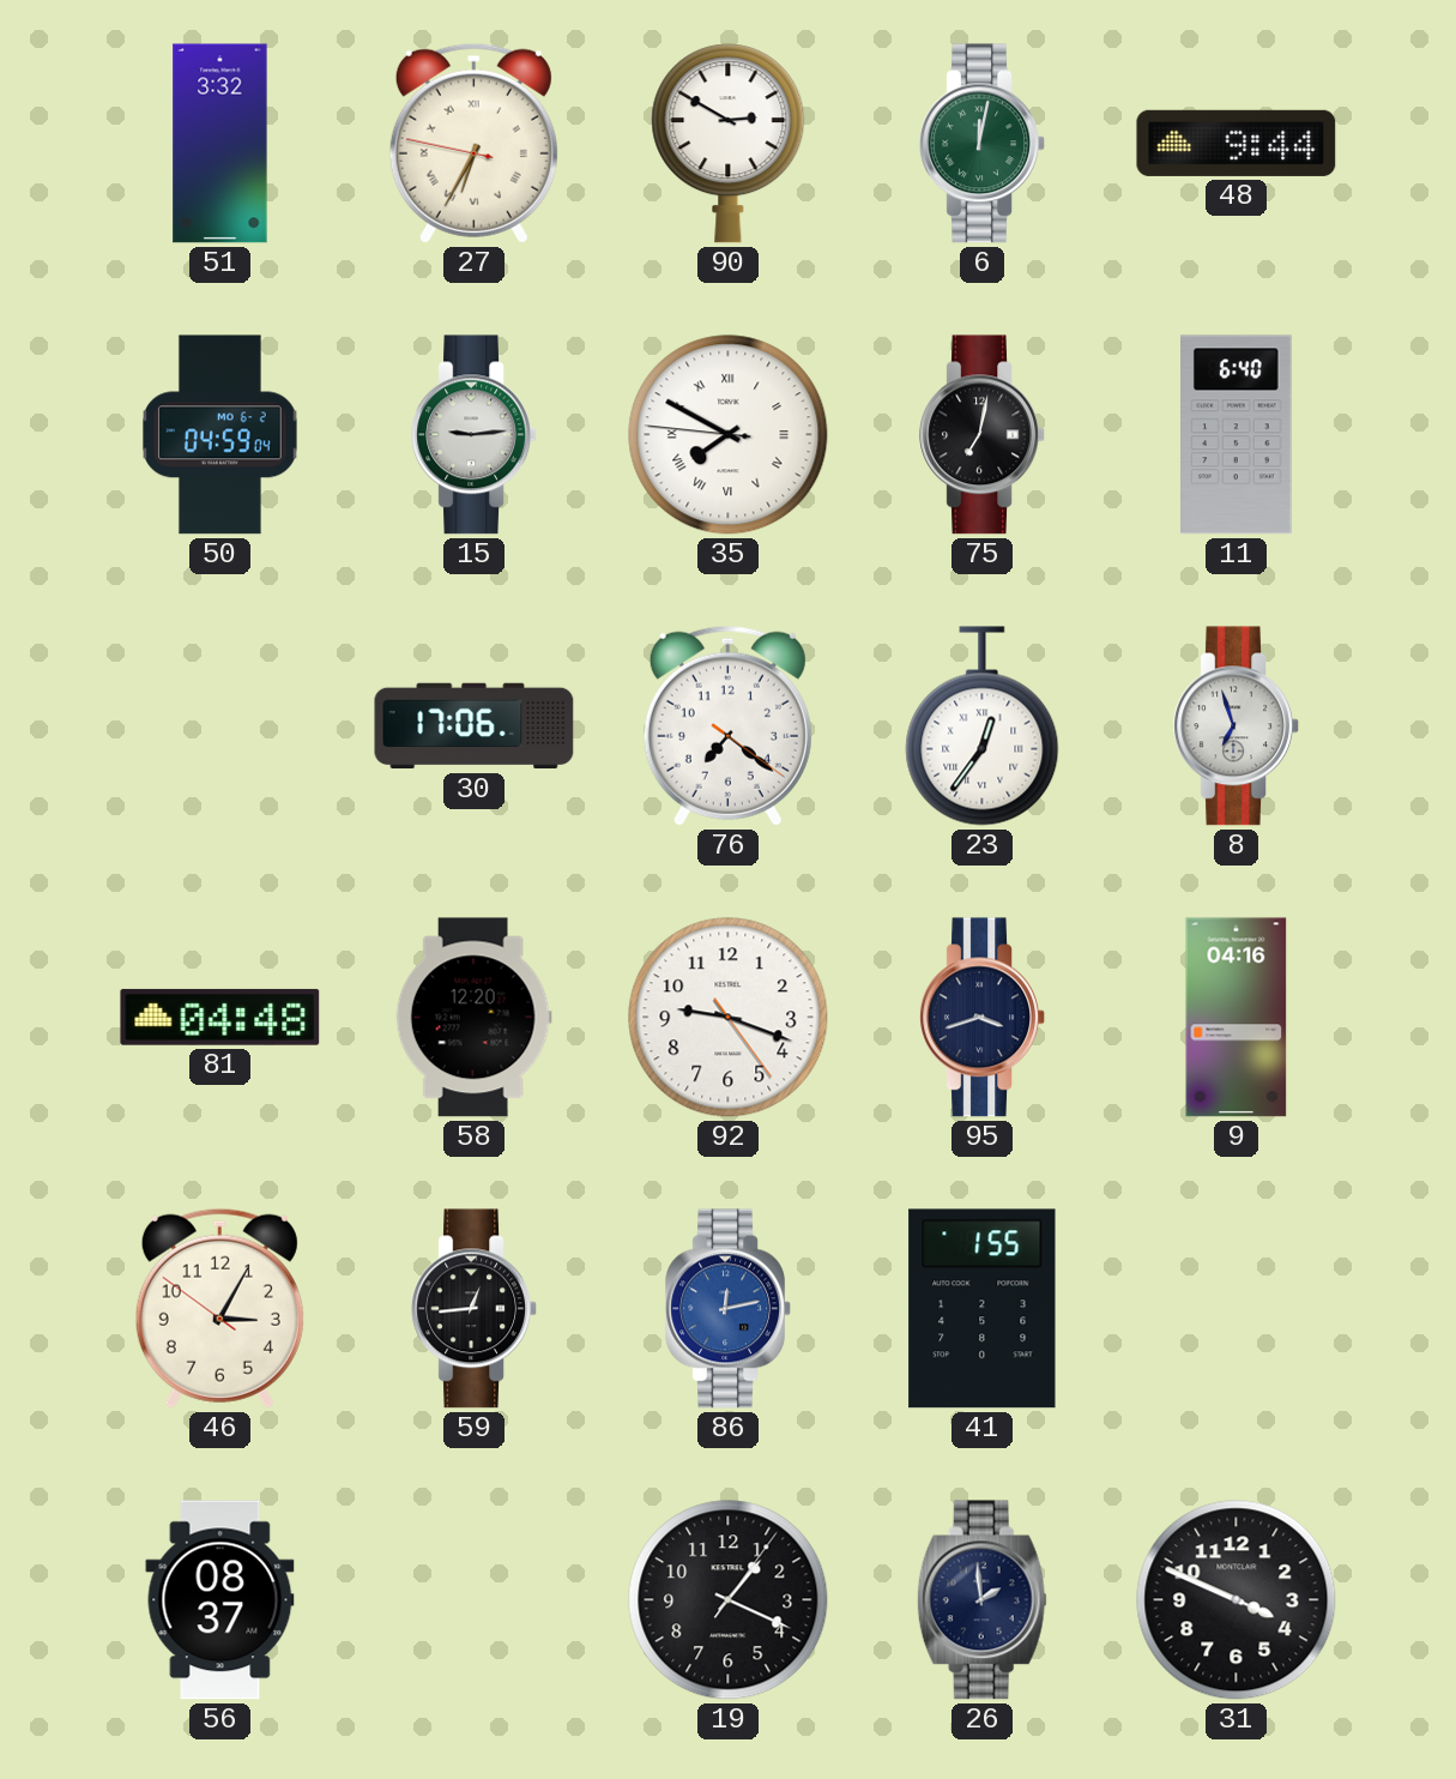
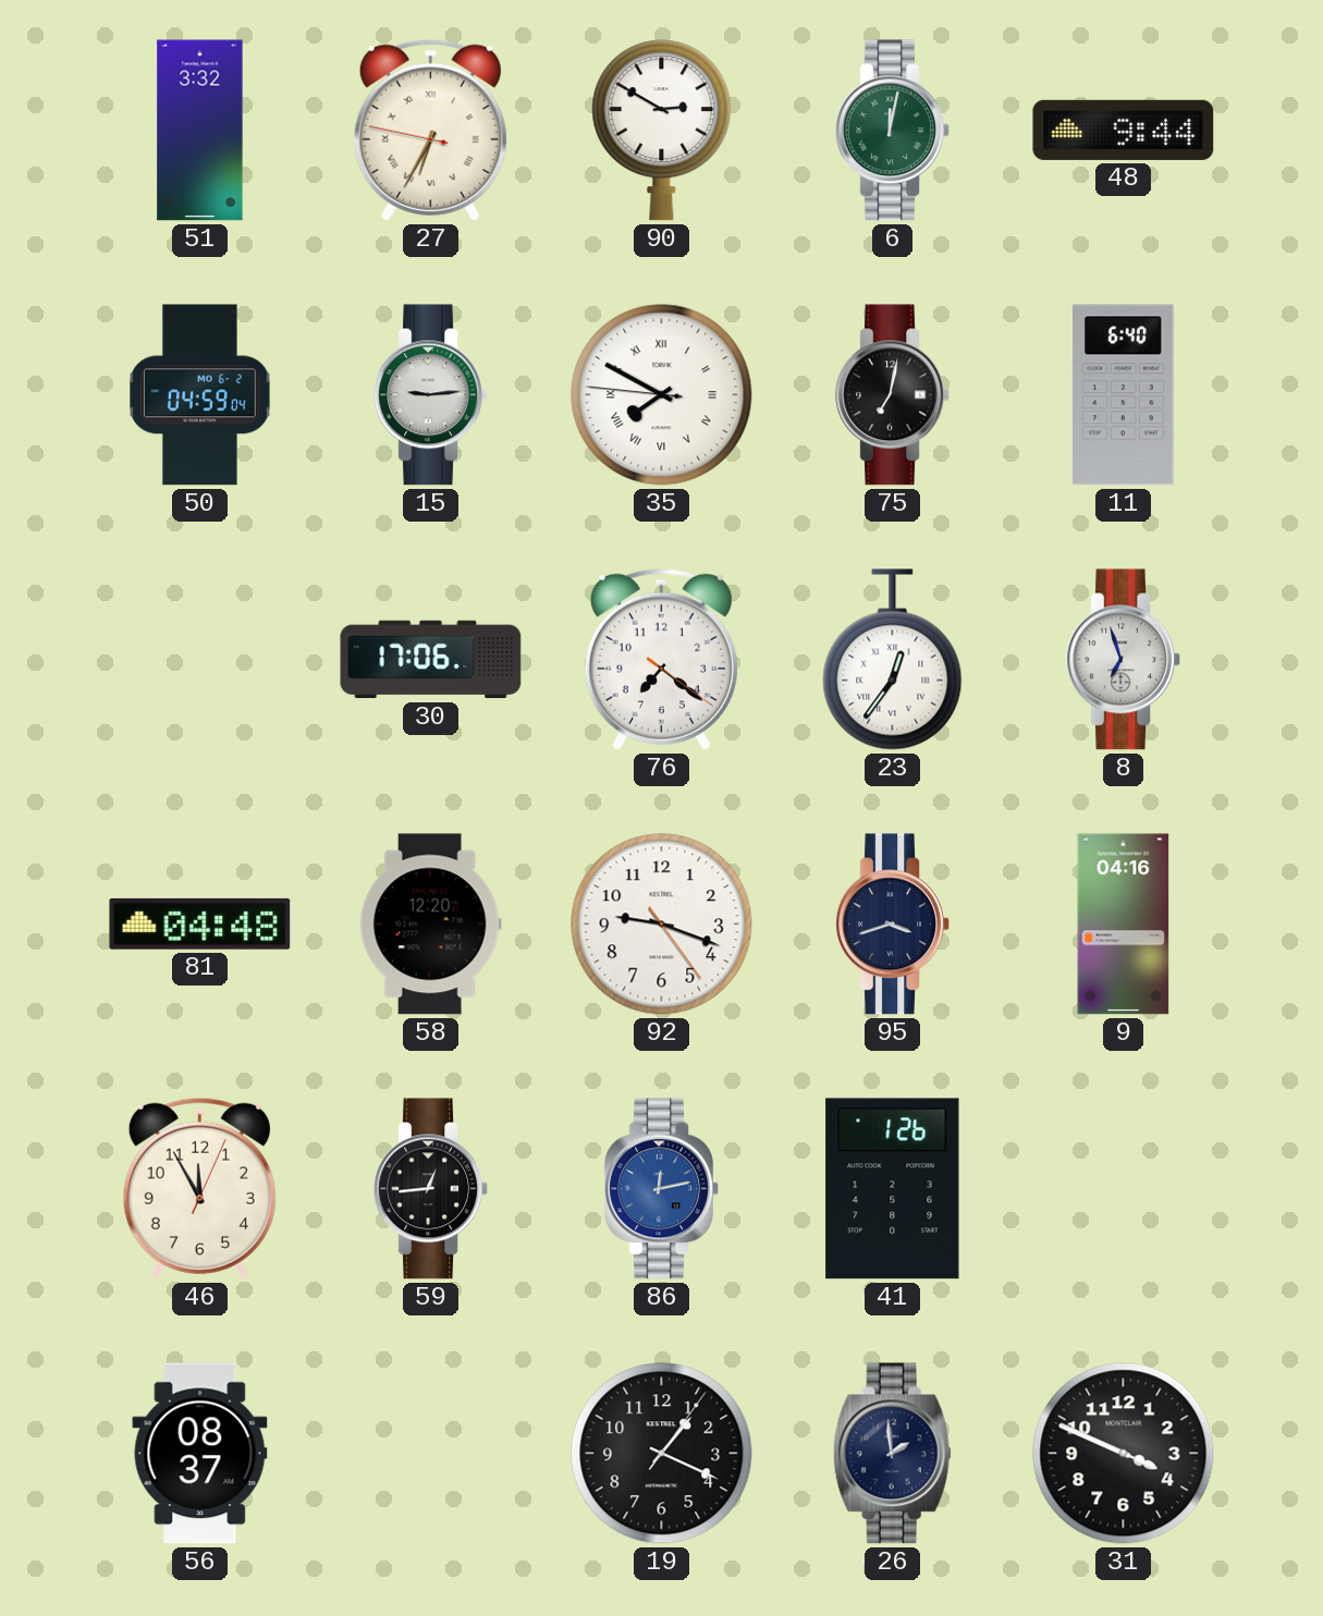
46: 3:04 -> 11:55 (199, 1188)
41: 1:55 -> 1:26 (893, 1189)
